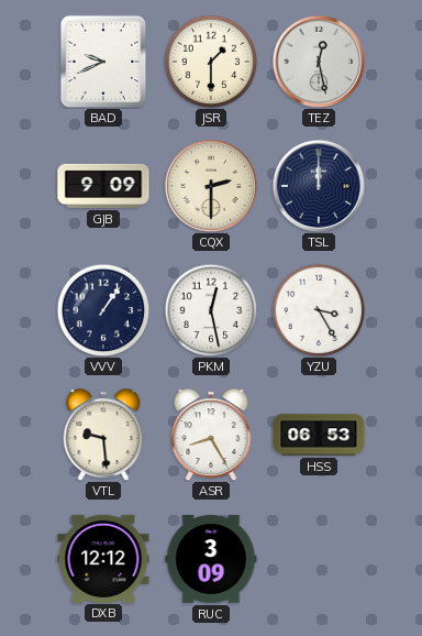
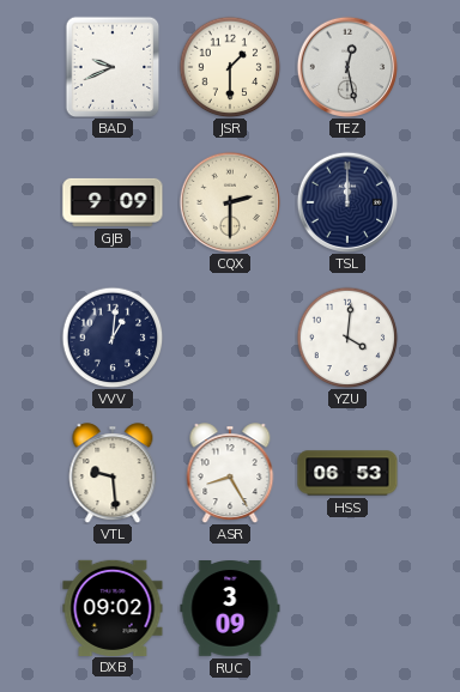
VVV: 1:06 -> 1:01 (113, 338)
PKM: 12:28 -> none (211, 310)
YZU: 3:25 -> 4:01 (347, 338)
DXB: 12:12 -> 09:02 (113, 607)
